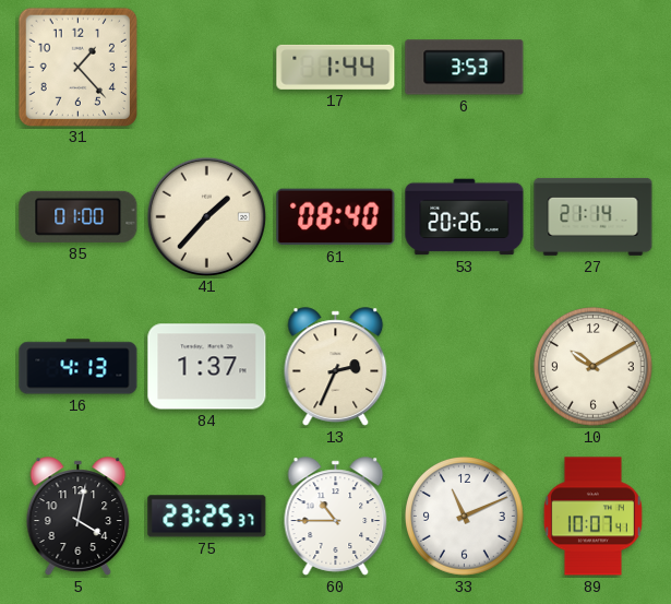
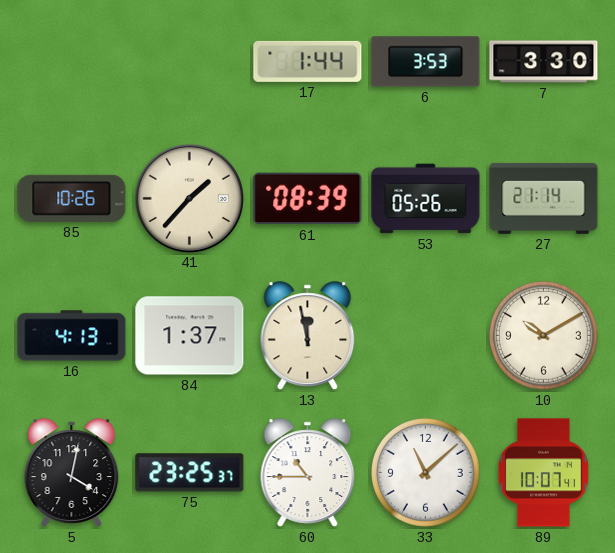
31: 1:23 -> none (77, 67)
7: none -> 3:30 (544, 62)
85: 01:00 -> 10:26 (72, 198)
61: 08:40 -> 08:39 (308, 199)
53: 20:26 -> 05:26 (426, 199)
13: 2:34 -> 11:58 (308, 336)
33: 11:11 -> 11:08 (425, 472)
